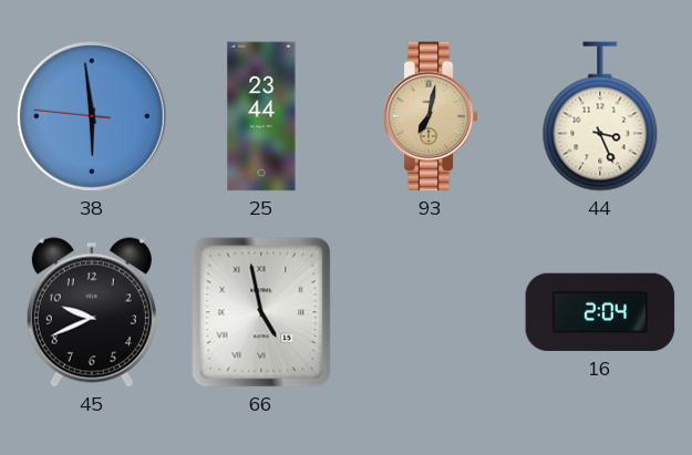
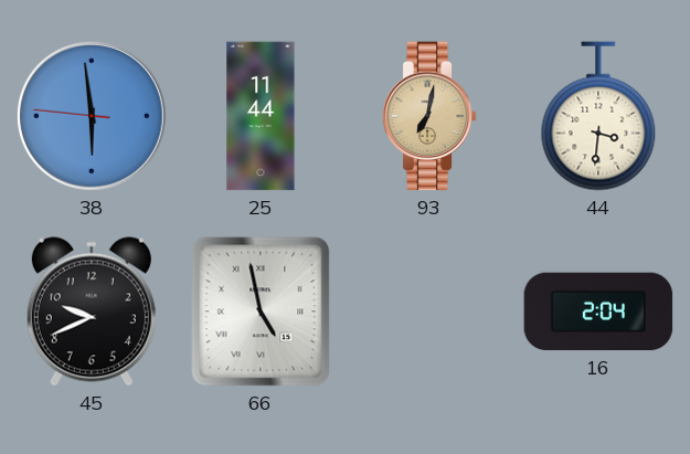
25: 23:44 -> 11:44 (261, 116)
44: 3:26 -> 3:31 (598, 116)
